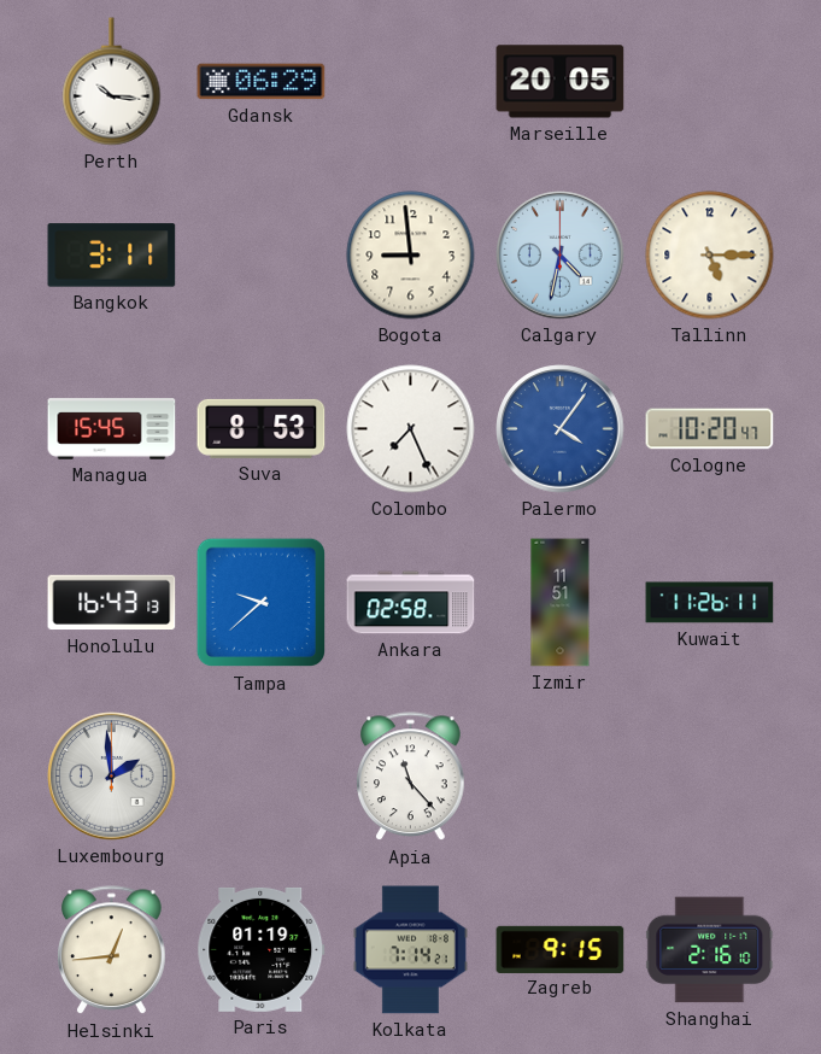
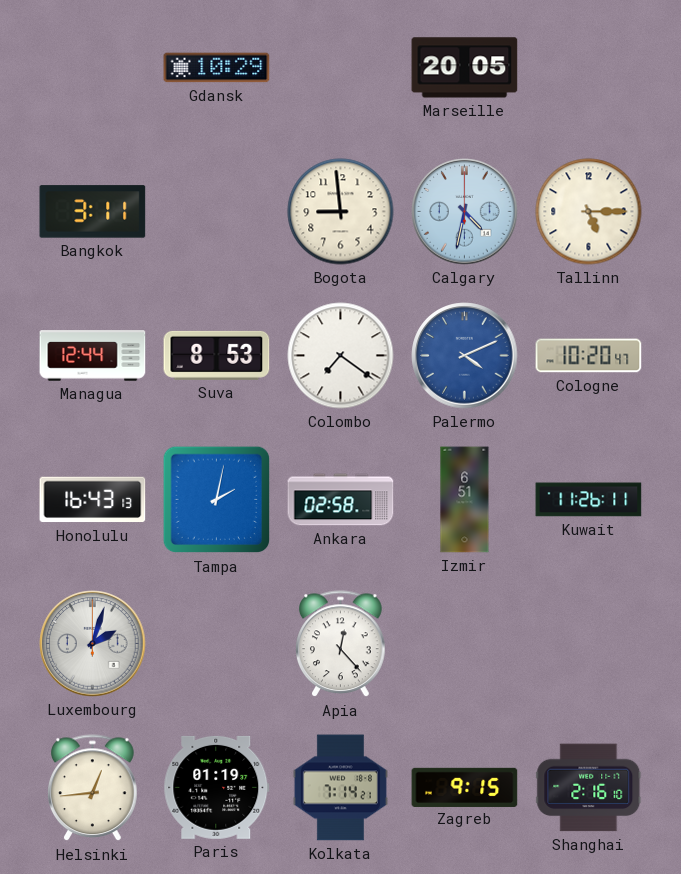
Perth: 10:16 -> none (112, 82)
Gdansk: 06:29 -> 10:29 (217, 68)
Managua: 15:45 -> 12:44 (93, 356)
Colombo: 7:26 -> 7:21 (341, 356)
Palermo: 4:06 -> 4:11 (465, 356)
Tampa: 9:38 -> 2:02 (217, 500)
Izmir: 11:51 -> 6:51 (465, 500)
Luxembourg: 1:59 -> 2:03 (93, 644)
Apia: 11:23 -> 12:23 (341, 644)
